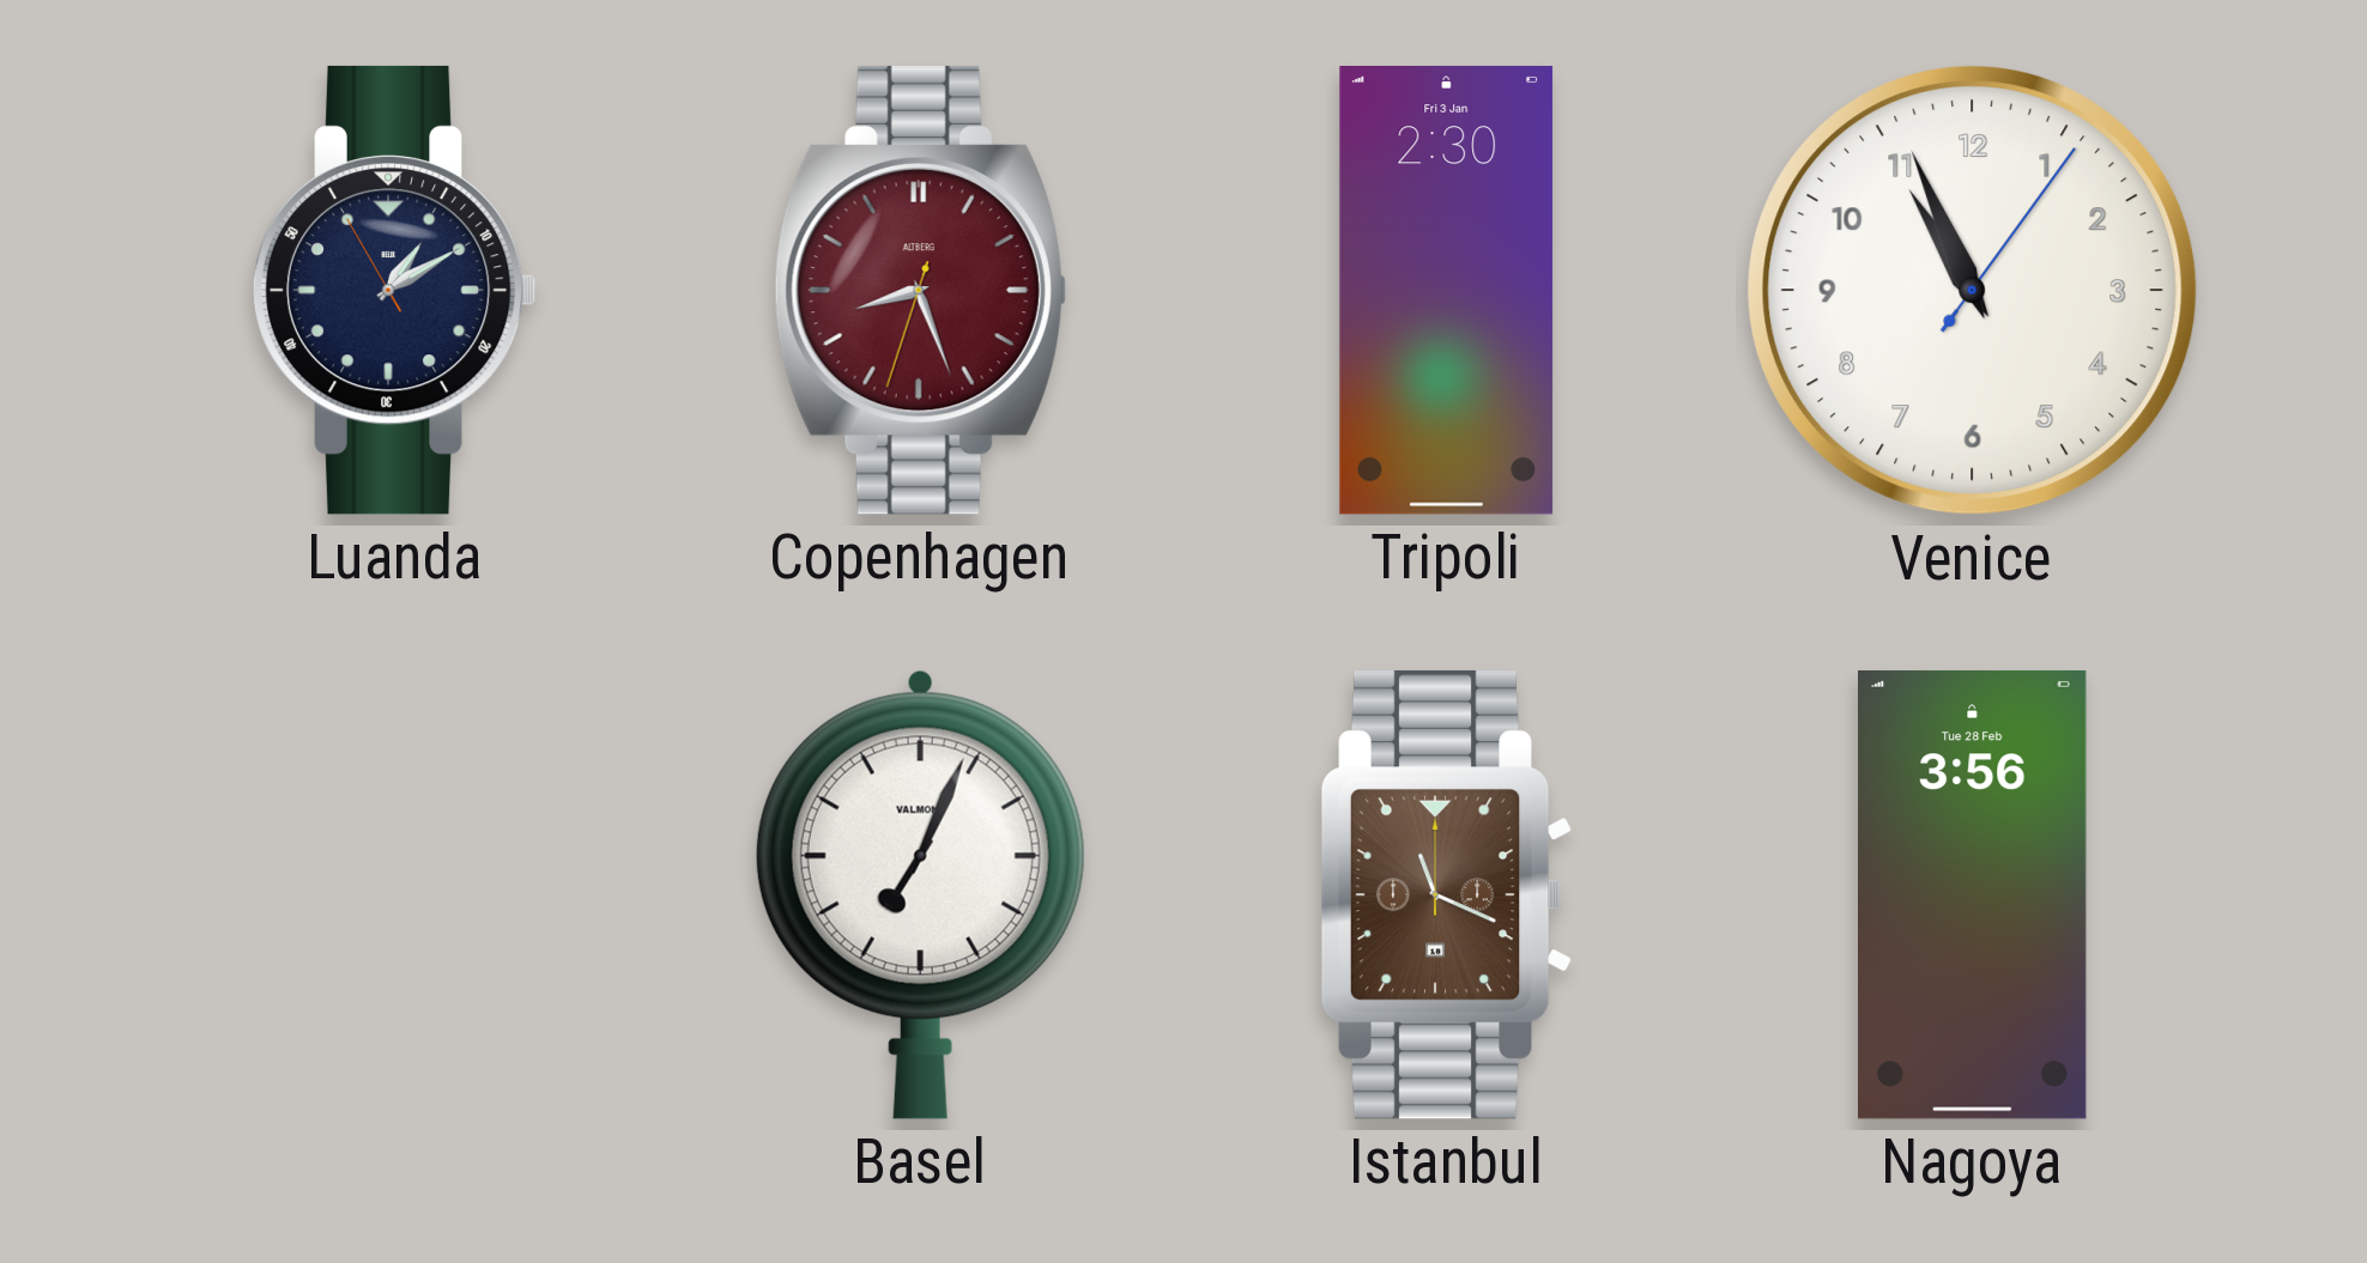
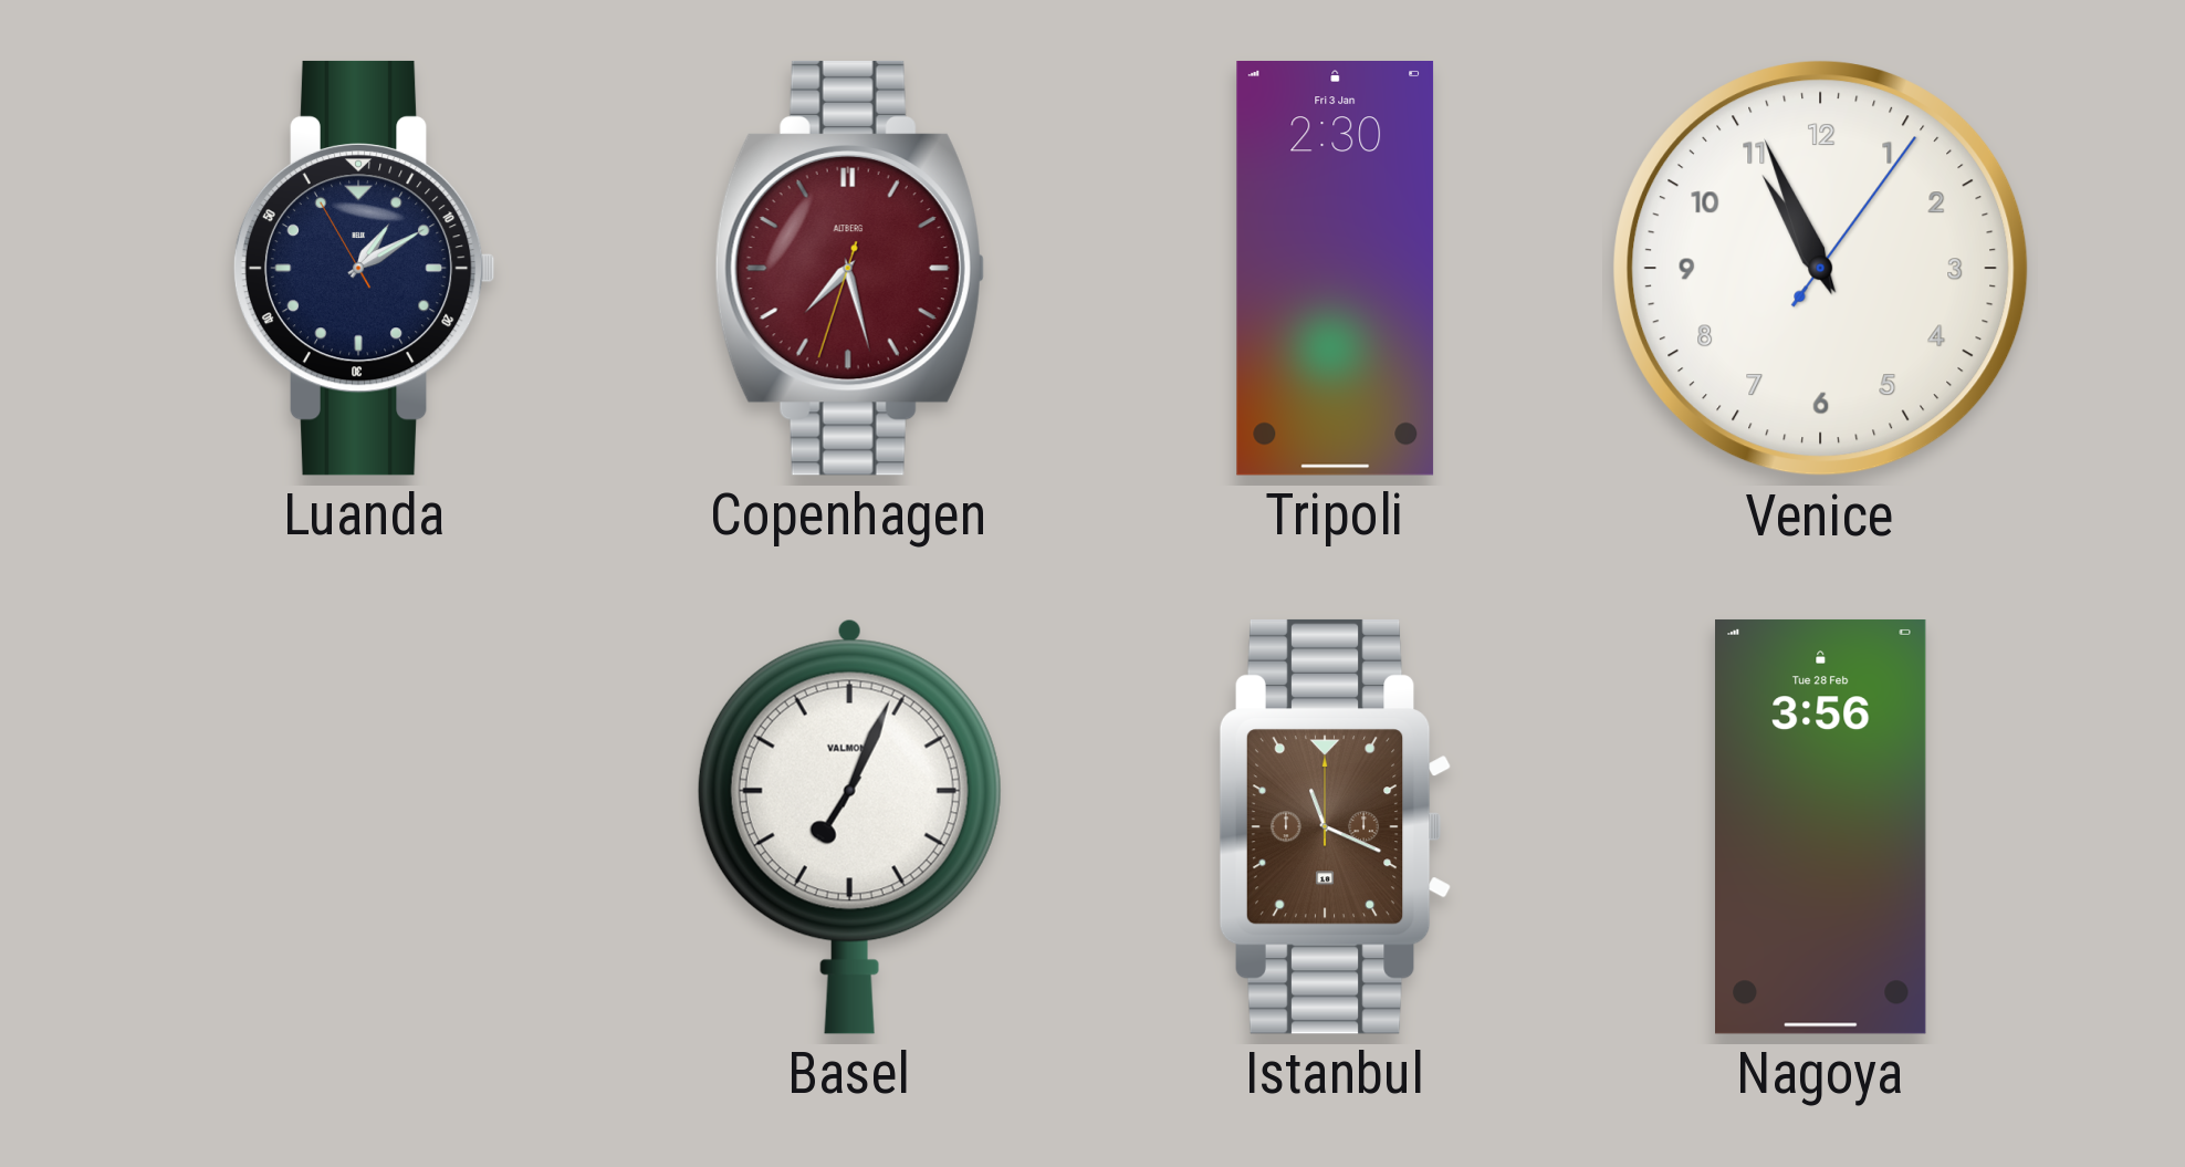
Copenhagen: 8:26 -> 7:27 (849, 268)
